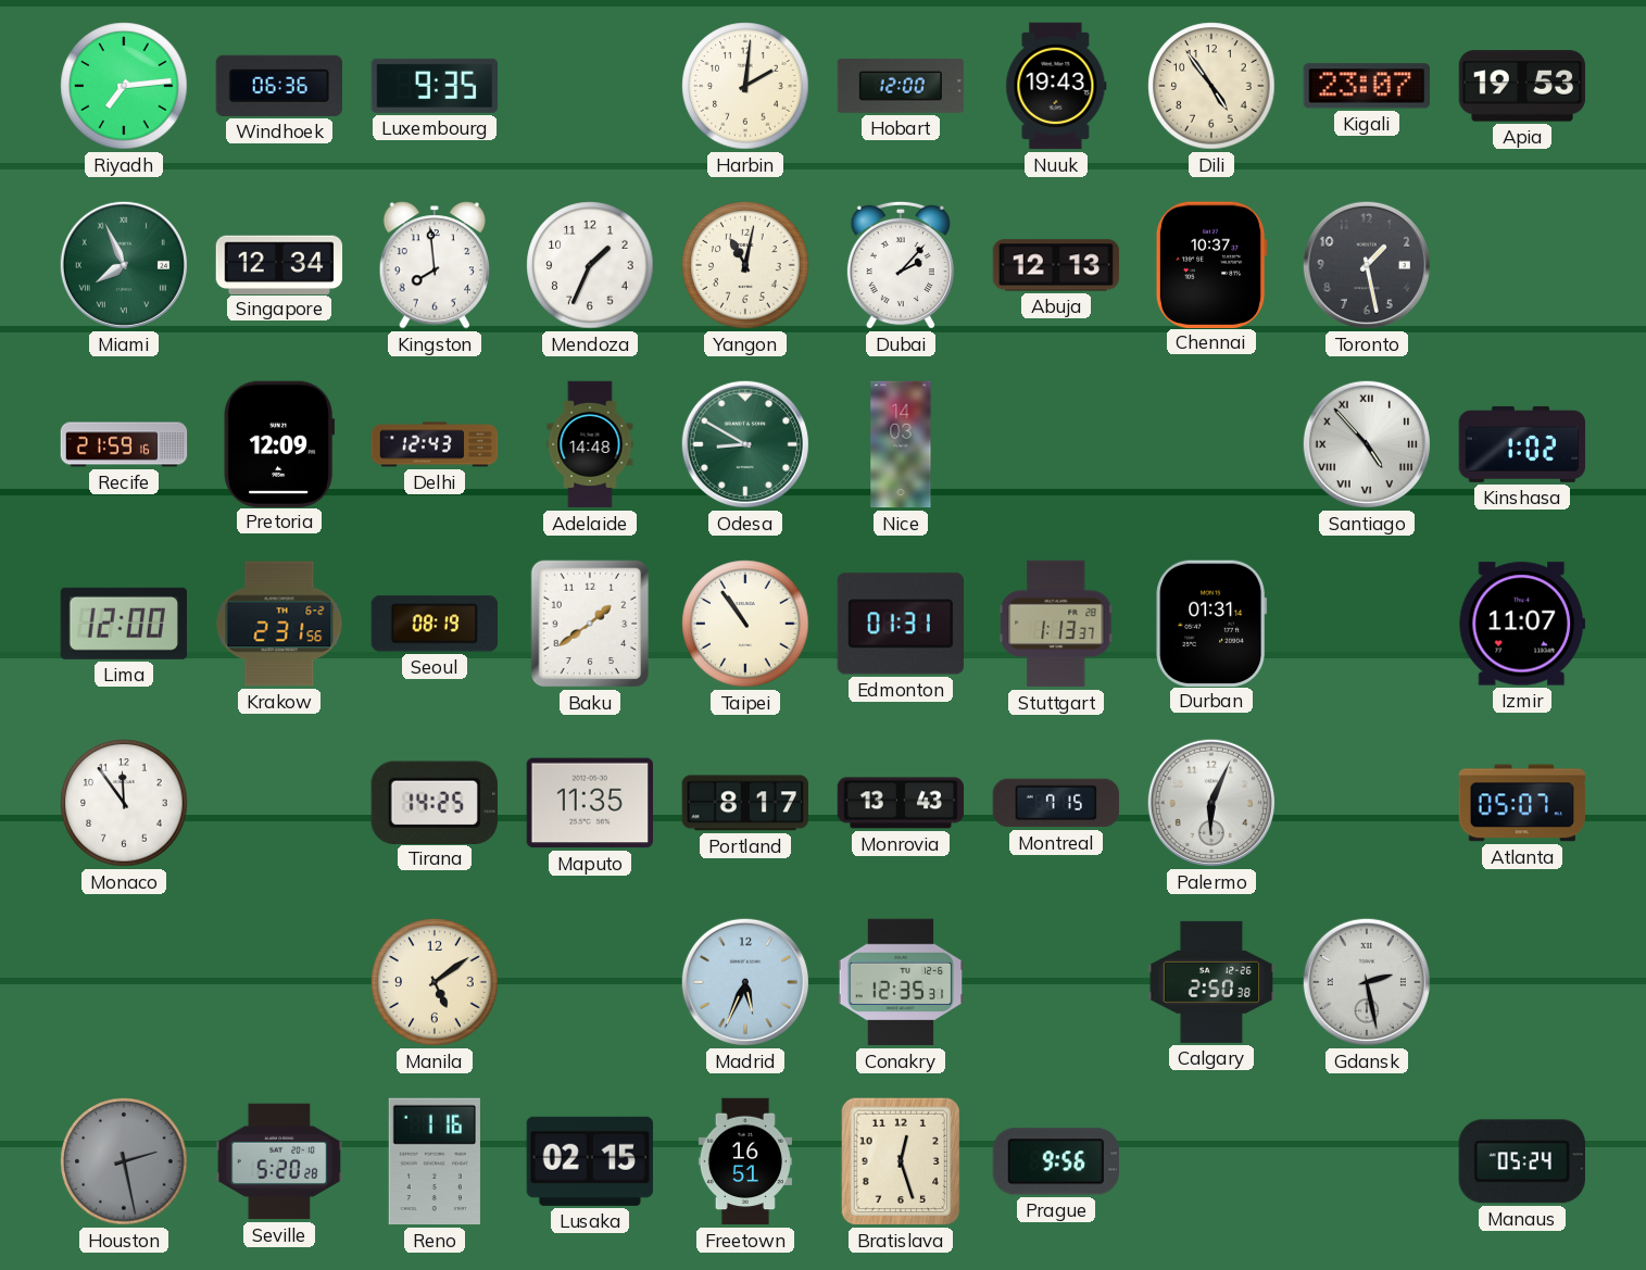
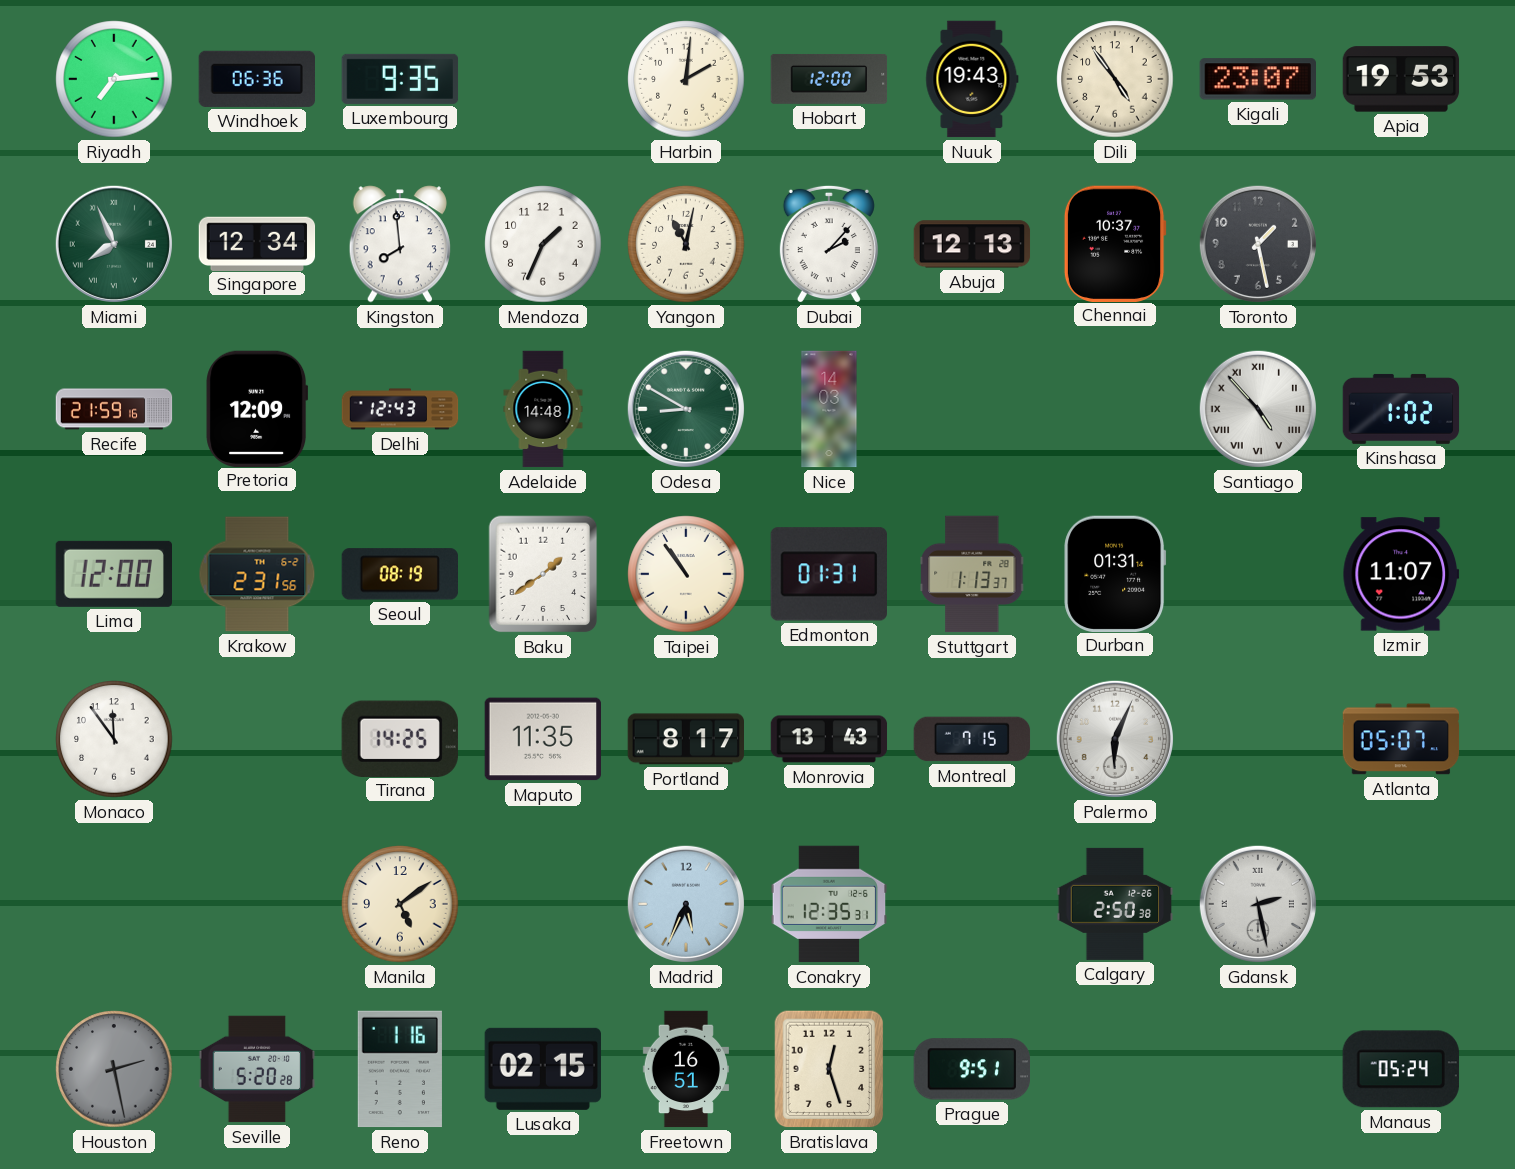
Prague: 9:56 -> 9:51 (971, 1069)
